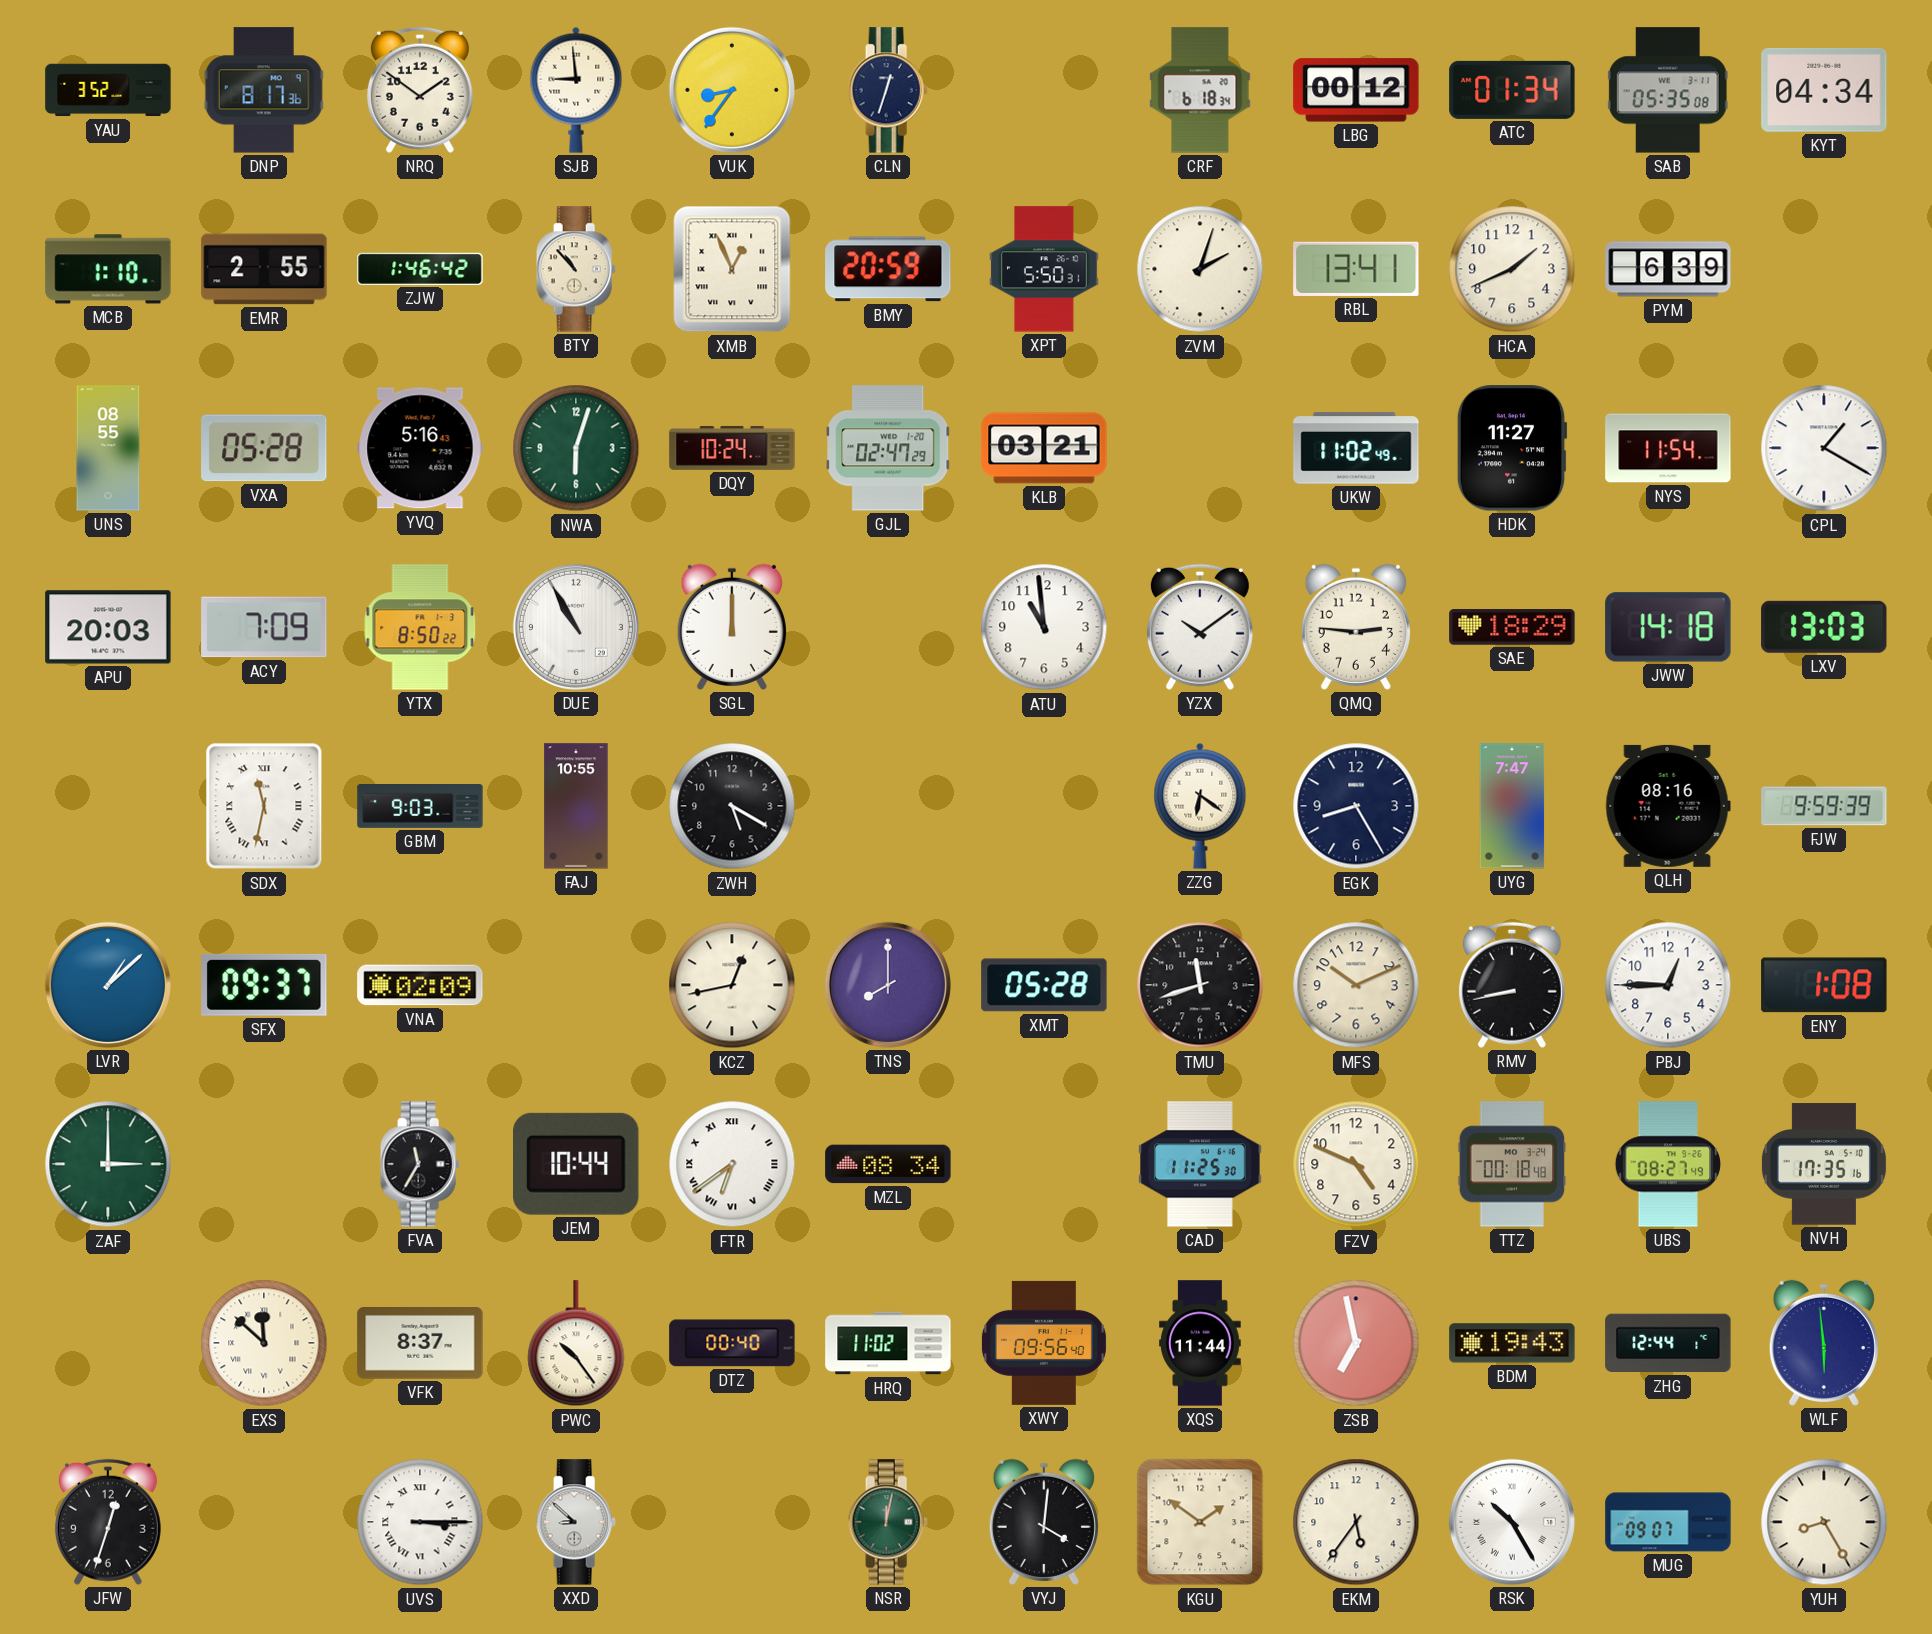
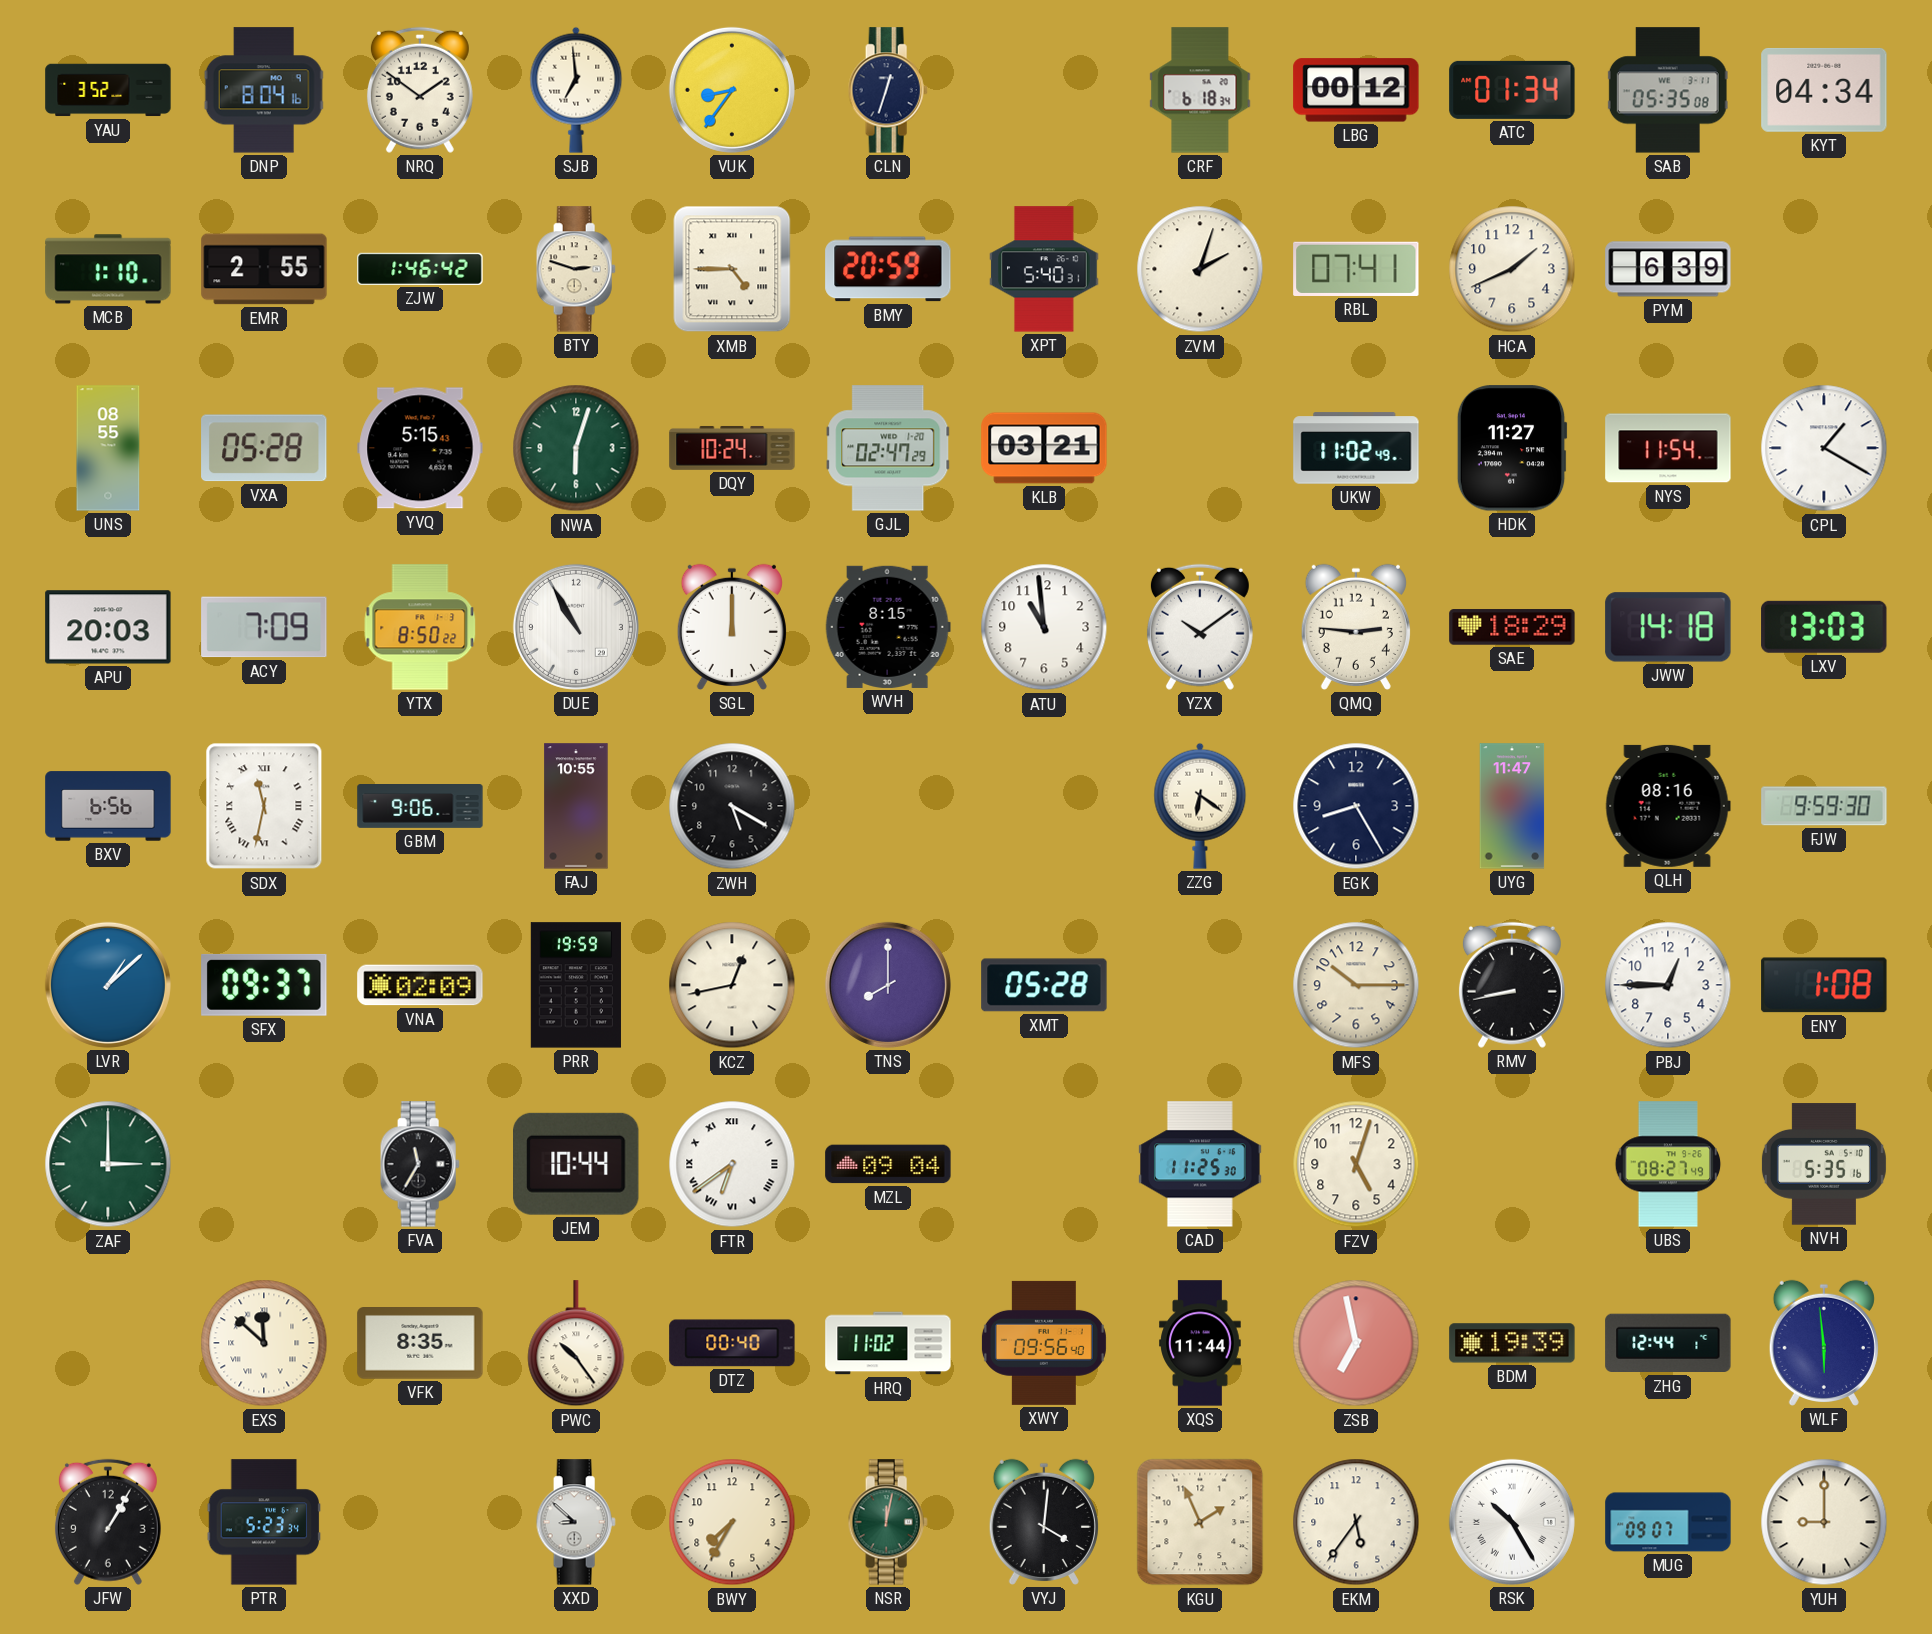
DNP: 8:17 -> 8:04 (264, 90)
SJB: 8:59 -> 6:59 (576, 90)
BTY: 10:53 -> 2:48 (576, 269)
XMB: 12:56 -> 4:45 (732, 269)
XPT: 5:50 -> 5:40 (1044, 269)
RBL: 13:41 -> 07:41 (1356, 269)
YVQ: 5:16 -> 5:15 (420, 448)
WVH: none -> 8:15 (888, 627)
BXV: none -> 6:56 (108, 806)
GBM: 9:03 -> 9:06 (420, 807)
UYG: 7:47 -> 11:47 (1512, 806)
FJW: 9:59:39 -> 9:59:30 (1824, 806)
PRR: none -> 19:59 (576, 985)
TMU: 11:42 -> none (1200, 985)
MFS: 10:11 -> 10:15 (1356, 985)
MZL: 08:34 -> 09:04 (888, 1164)
FZV: 4:49 -> 5:03 (1356, 1164)
TTZ: 00:18 -> none (1512, 1164)
NVH: 17:35 -> 5:35 (1824, 1164)
VFK: 8:37 -> 8:35 (420, 1344)
BDM: 19:43 -> 19:39 (1512, 1343)
JFW: 12:33 -> 1:05 (108, 1522)
PTR: none -> 5:23 (264, 1522)
UVS: 3:15 -> none (420, 1522)
BWY: none -> 7:35 (732, 1522)
KGU: 1:51 -> 1:56 (1200, 1522)
YUH: 8:25 -> 9:00 (1824, 1522)
